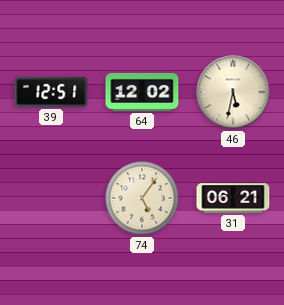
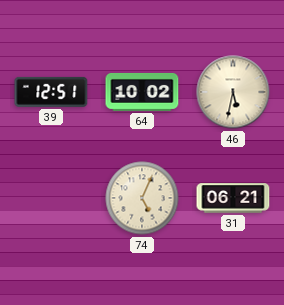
64: 12:02 -> 10:02 (142, 92)
74: 5:06 -> 5:04 (142, 198)
